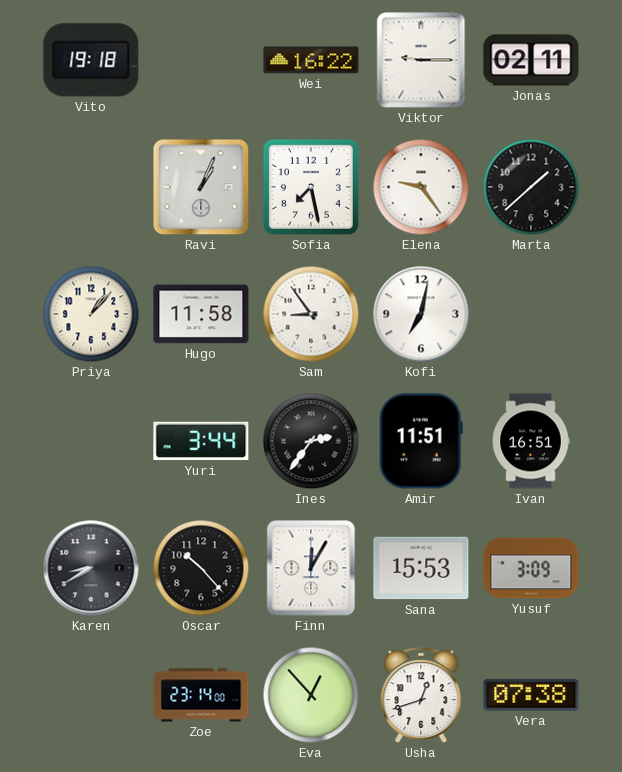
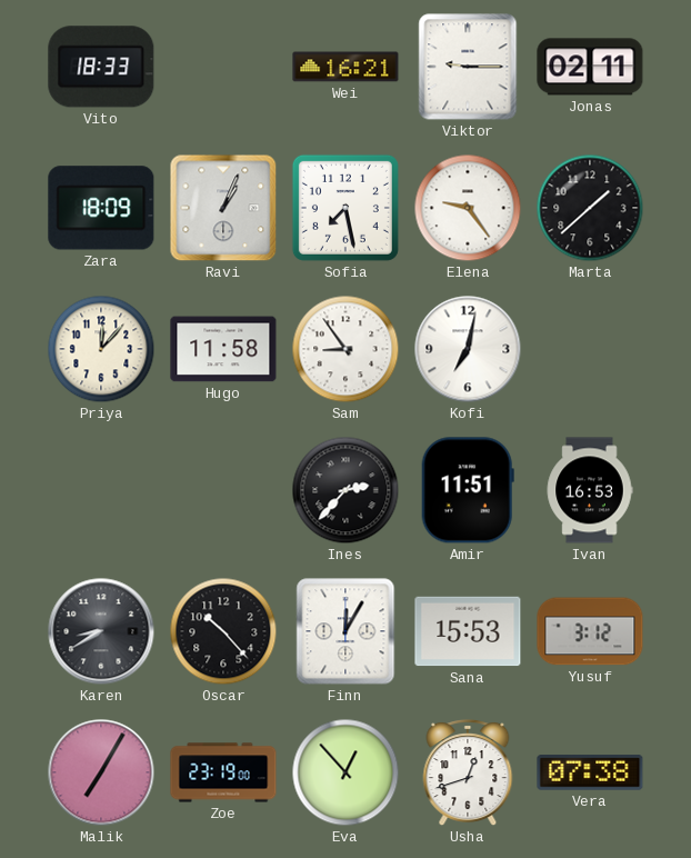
Vito: 19:18 -> 18:33 (101, 67)
Wei: 16:22 -> 16:21 (345, 67)
Zara: none -> 18:09 (101, 208)
Priya: 1:07 -> 12:07 (101, 349)
Yuri: 3:44 -> none (201, 441)
Ines: 2:36 -> 2:37 (345, 490)
Ivan: 16:51 -> 16:53 (590, 490)
Yusuf: 3:09 -> 3:12 (590, 631)
Malik: none -> 7:05 (101, 772)
Zoe: 23:14 -> 23:19 (223, 772)
